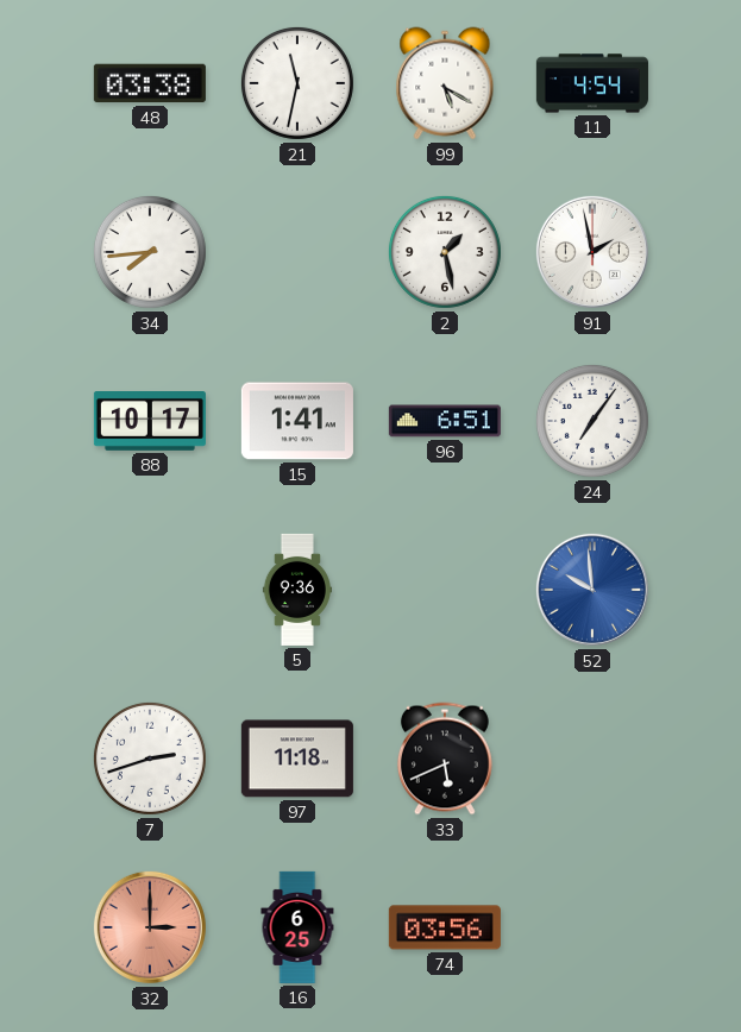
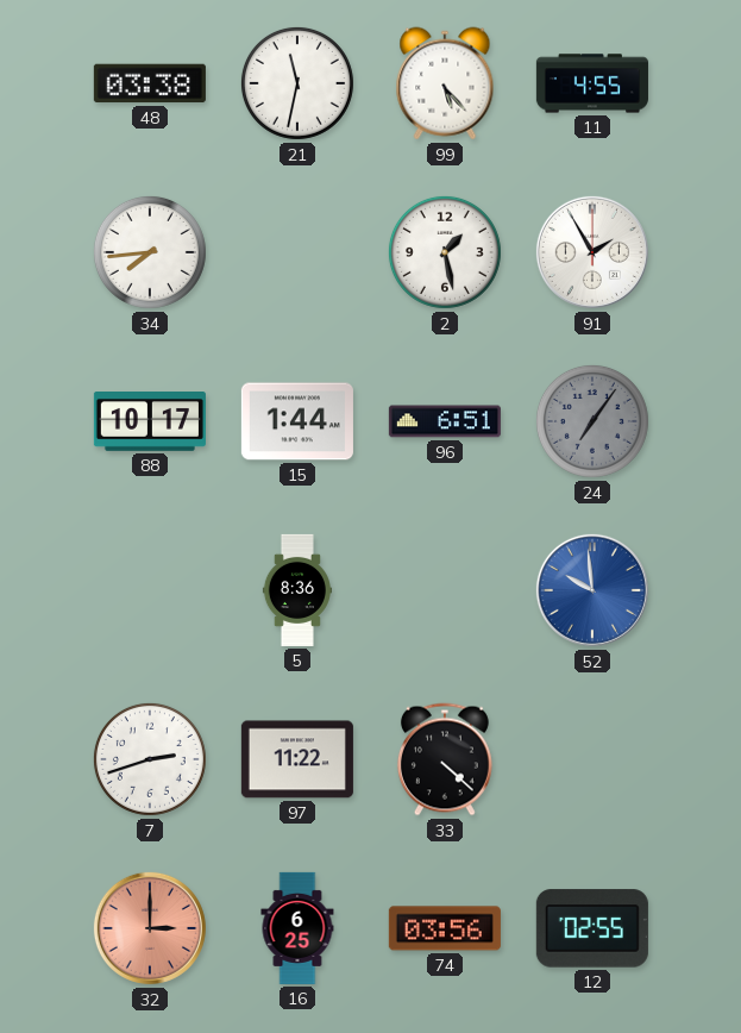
99: 5:20 -> 5:23 (445, 83)
11: 4:54 -> 4:55 (592, 83)
91: 1:58 -> 1:55 (592, 252)
15: 1:41 -> 1:44 (297, 421)
24 dial: white -> grey (592, 421)
5: 9:36 -> 8:36 (297, 590)
97: 11:18 -> 11:22 (297, 759)
33: 5:41 -> 4:22 (445, 759)
12: none -> 02:55 (592, 928)
